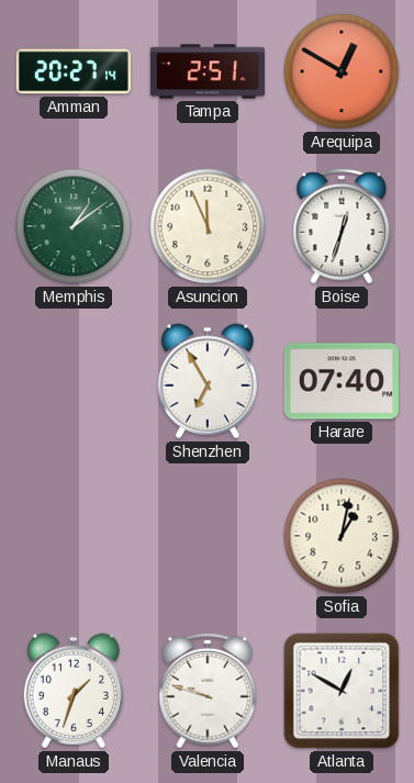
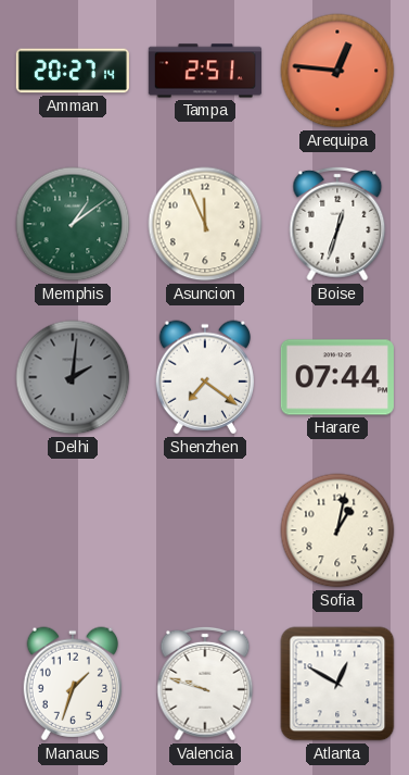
Arequipa: 12:50 -> 12:46 (337, 71)
Delhi: none -> 2:01 (73, 377)
Shenzhen: 6:55 -> 7:21 (205, 377)
Harare: 07:40 -> 07:44 (337, 377)
